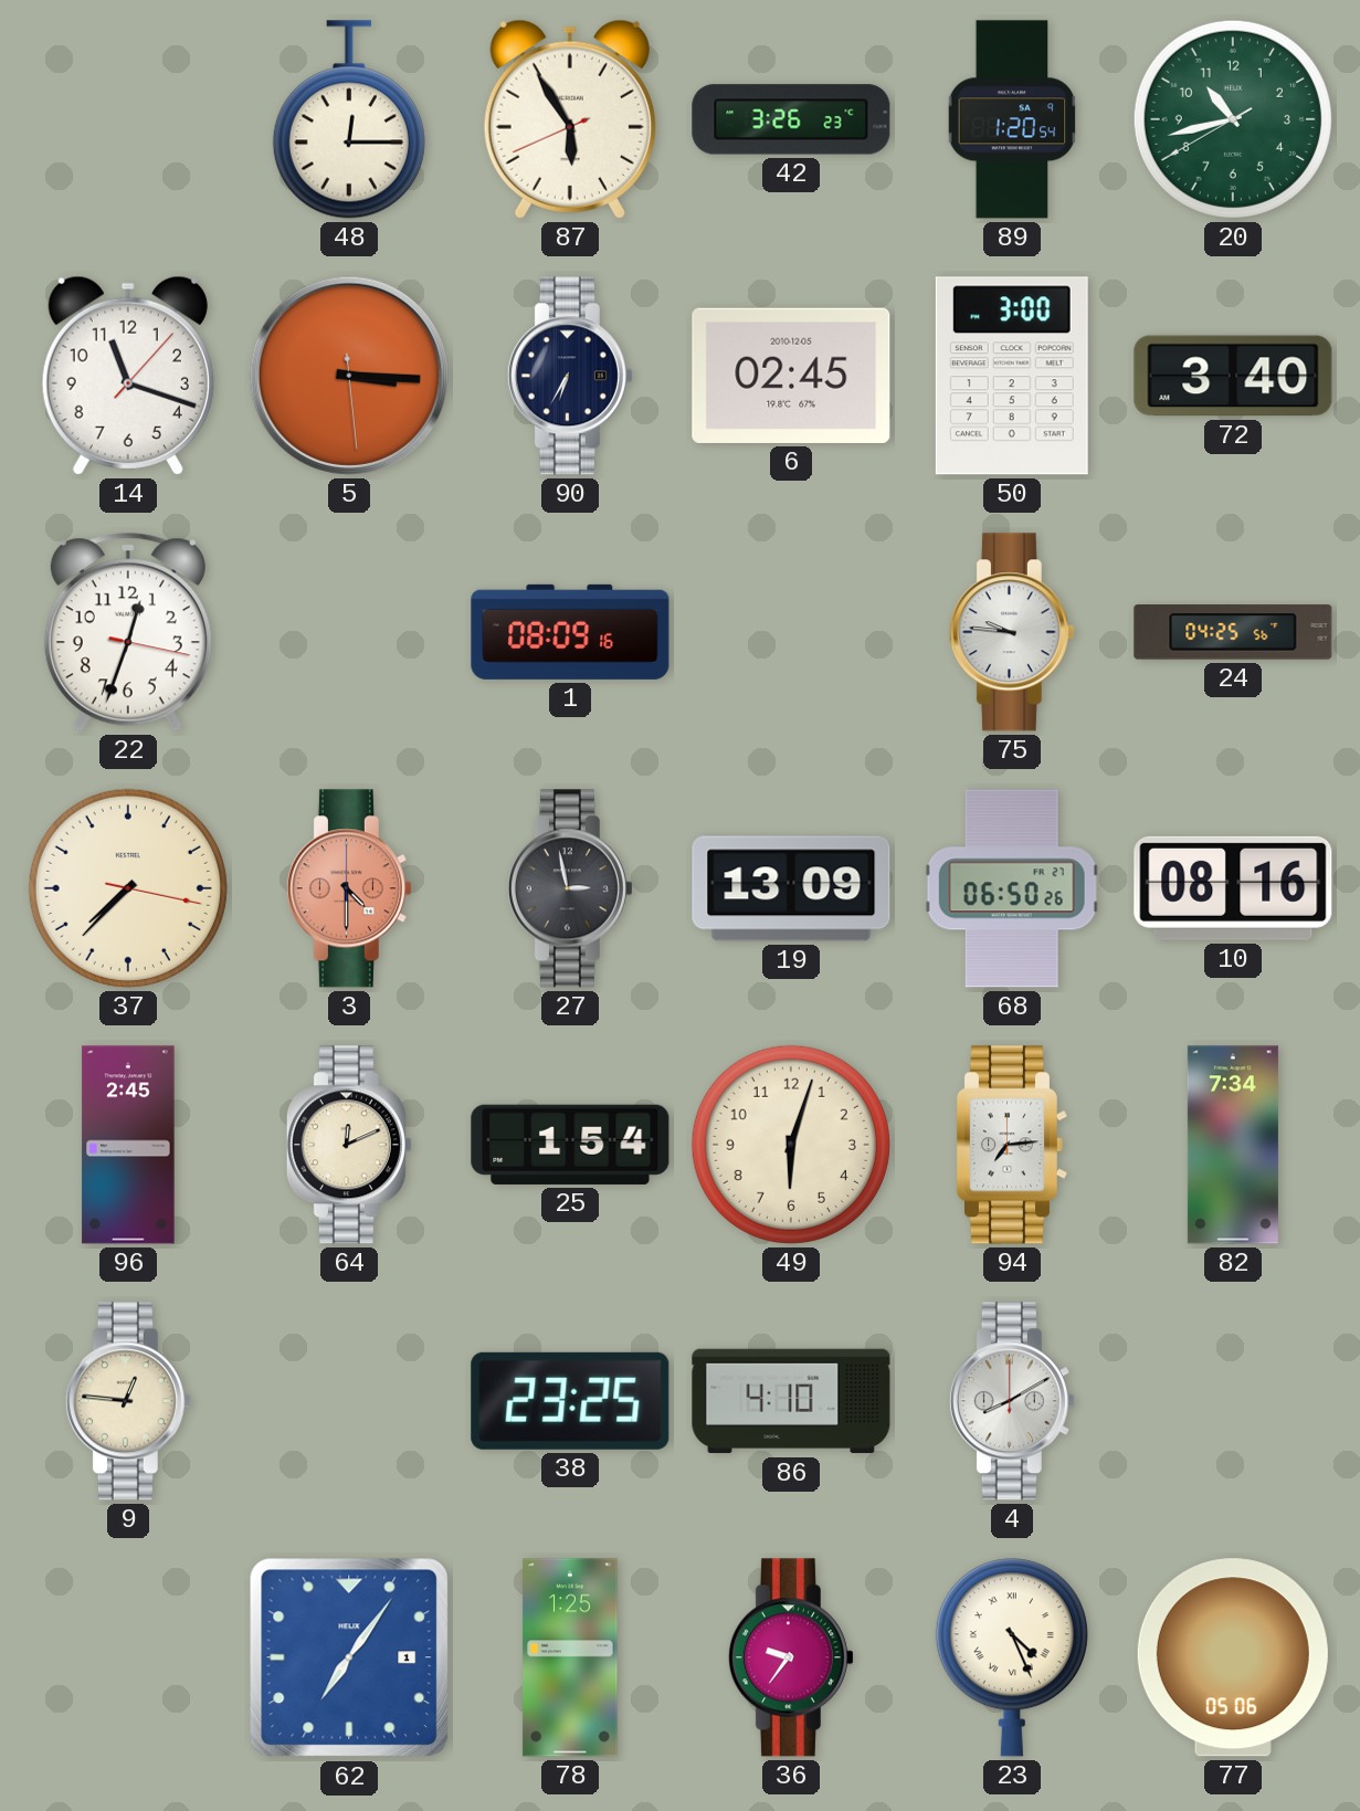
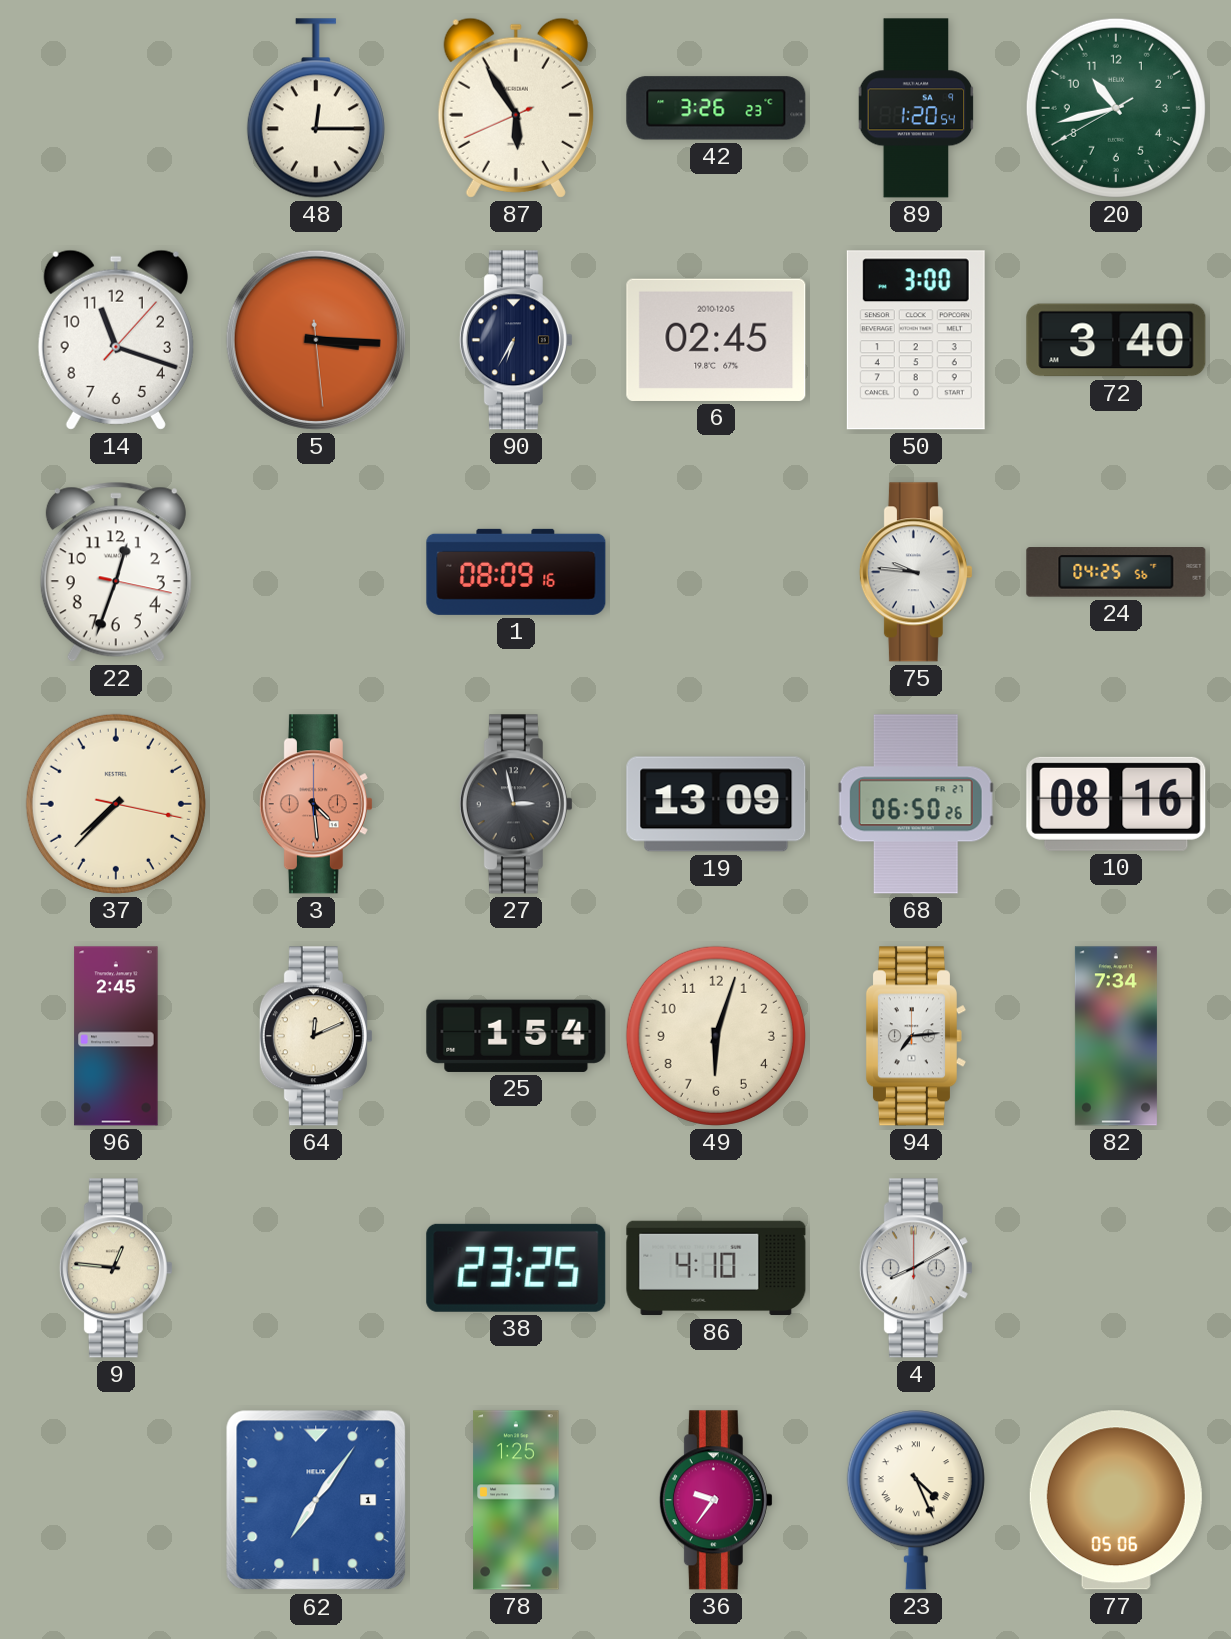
3: 4:30 -> 4:29 (316, 804)
